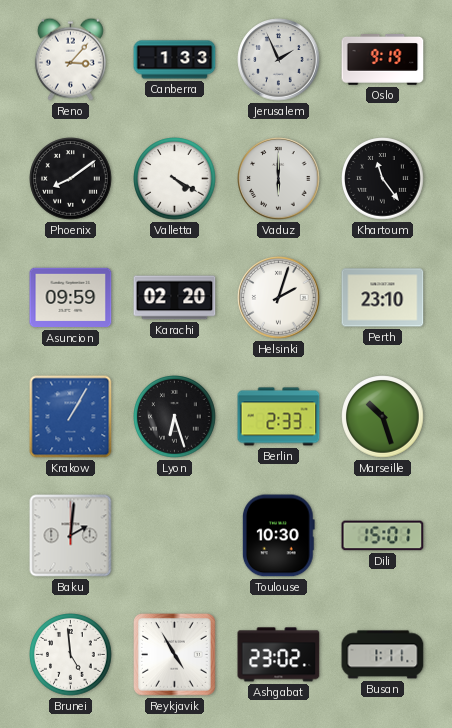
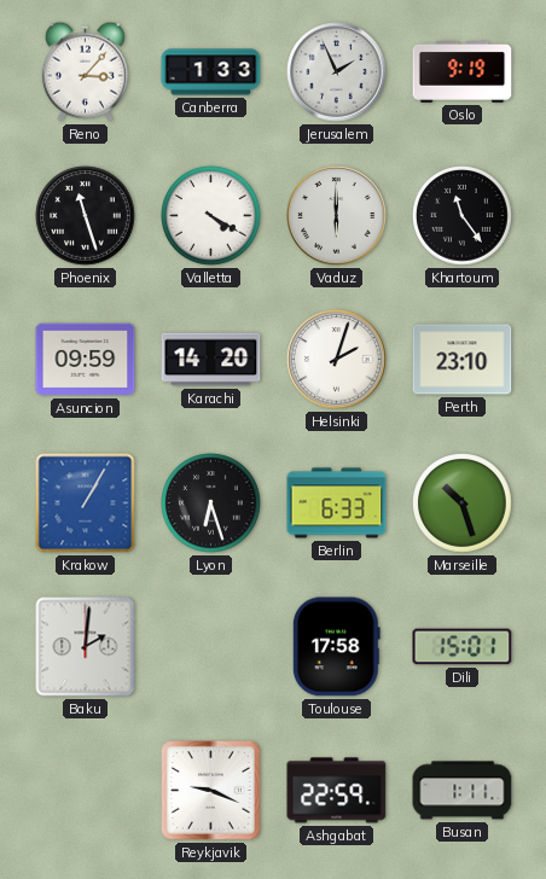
Phoenix: 8:09 -> 11:27 (86, 216)
Karachi: 02:20 -> 14:20 (211, 360)
Berlin: 2:33 -> 6:33 (337, 503)
Toulouse: 10:30 -> 17:58 (336, 647)
Brunei: 4:59 -> none (71, 655)
Reykjavik: 4:55 -> 9:19 (211, 791)
Ashgabat: 23:02 -> 22:59 (337, 791)
